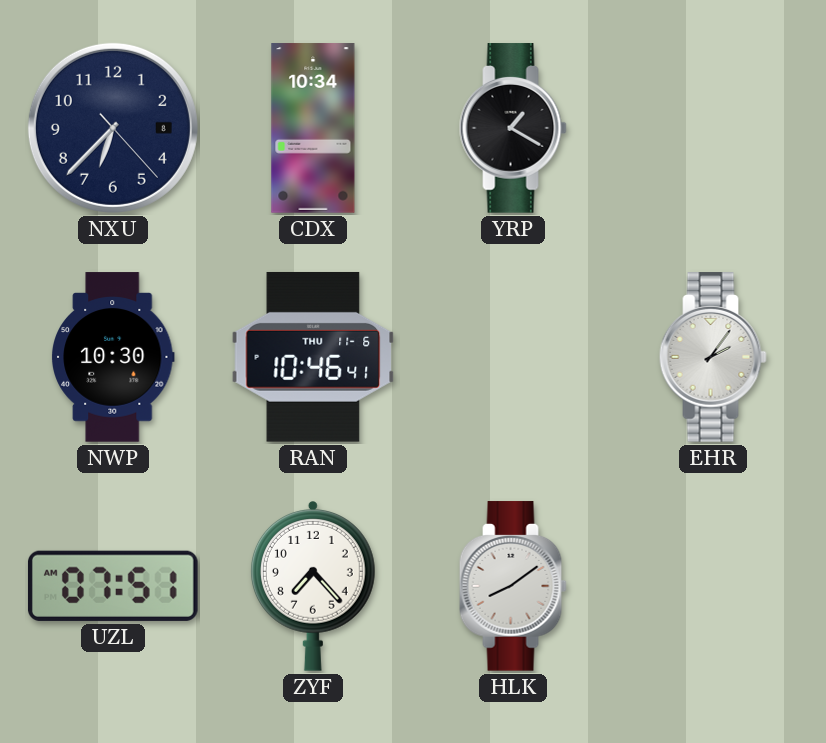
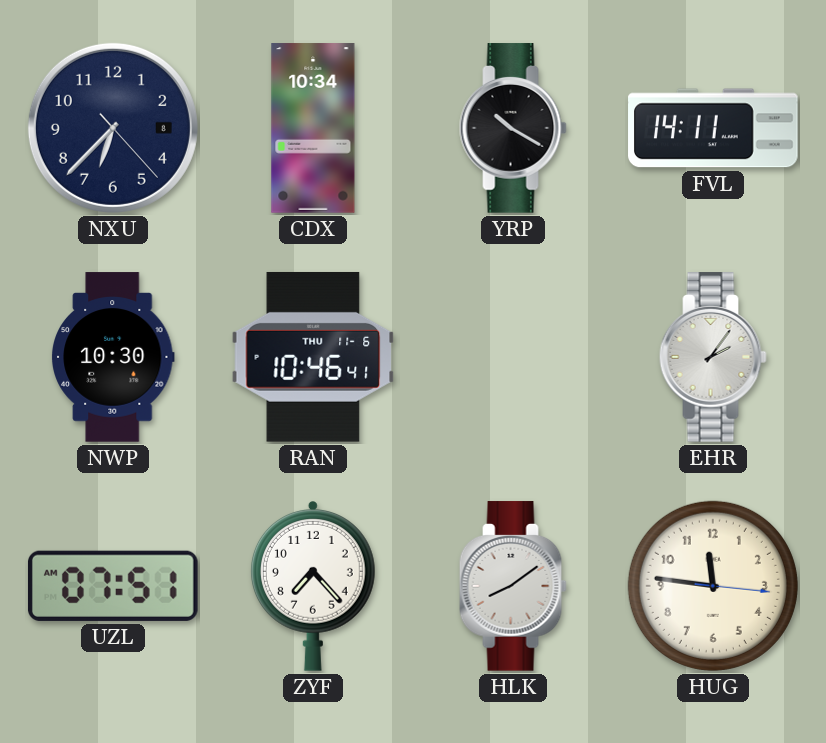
YRP: 1:20 -> 10:20 (513, 128)
FVL: none -> 14:11 (713, 128)
HUG: none -> 11:46 (713, 586)
